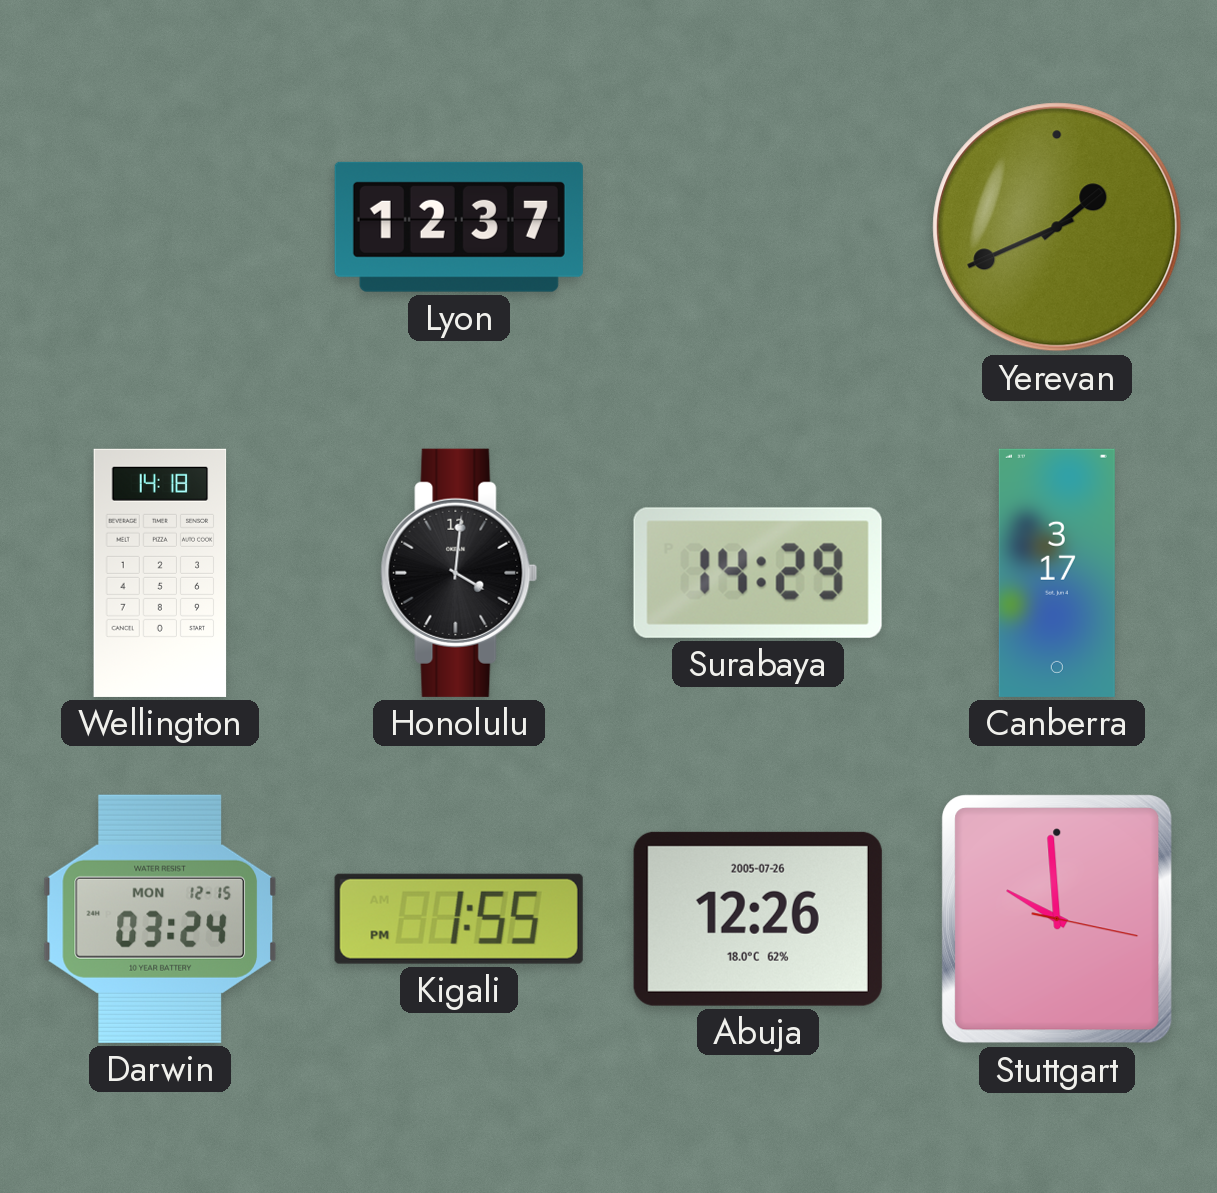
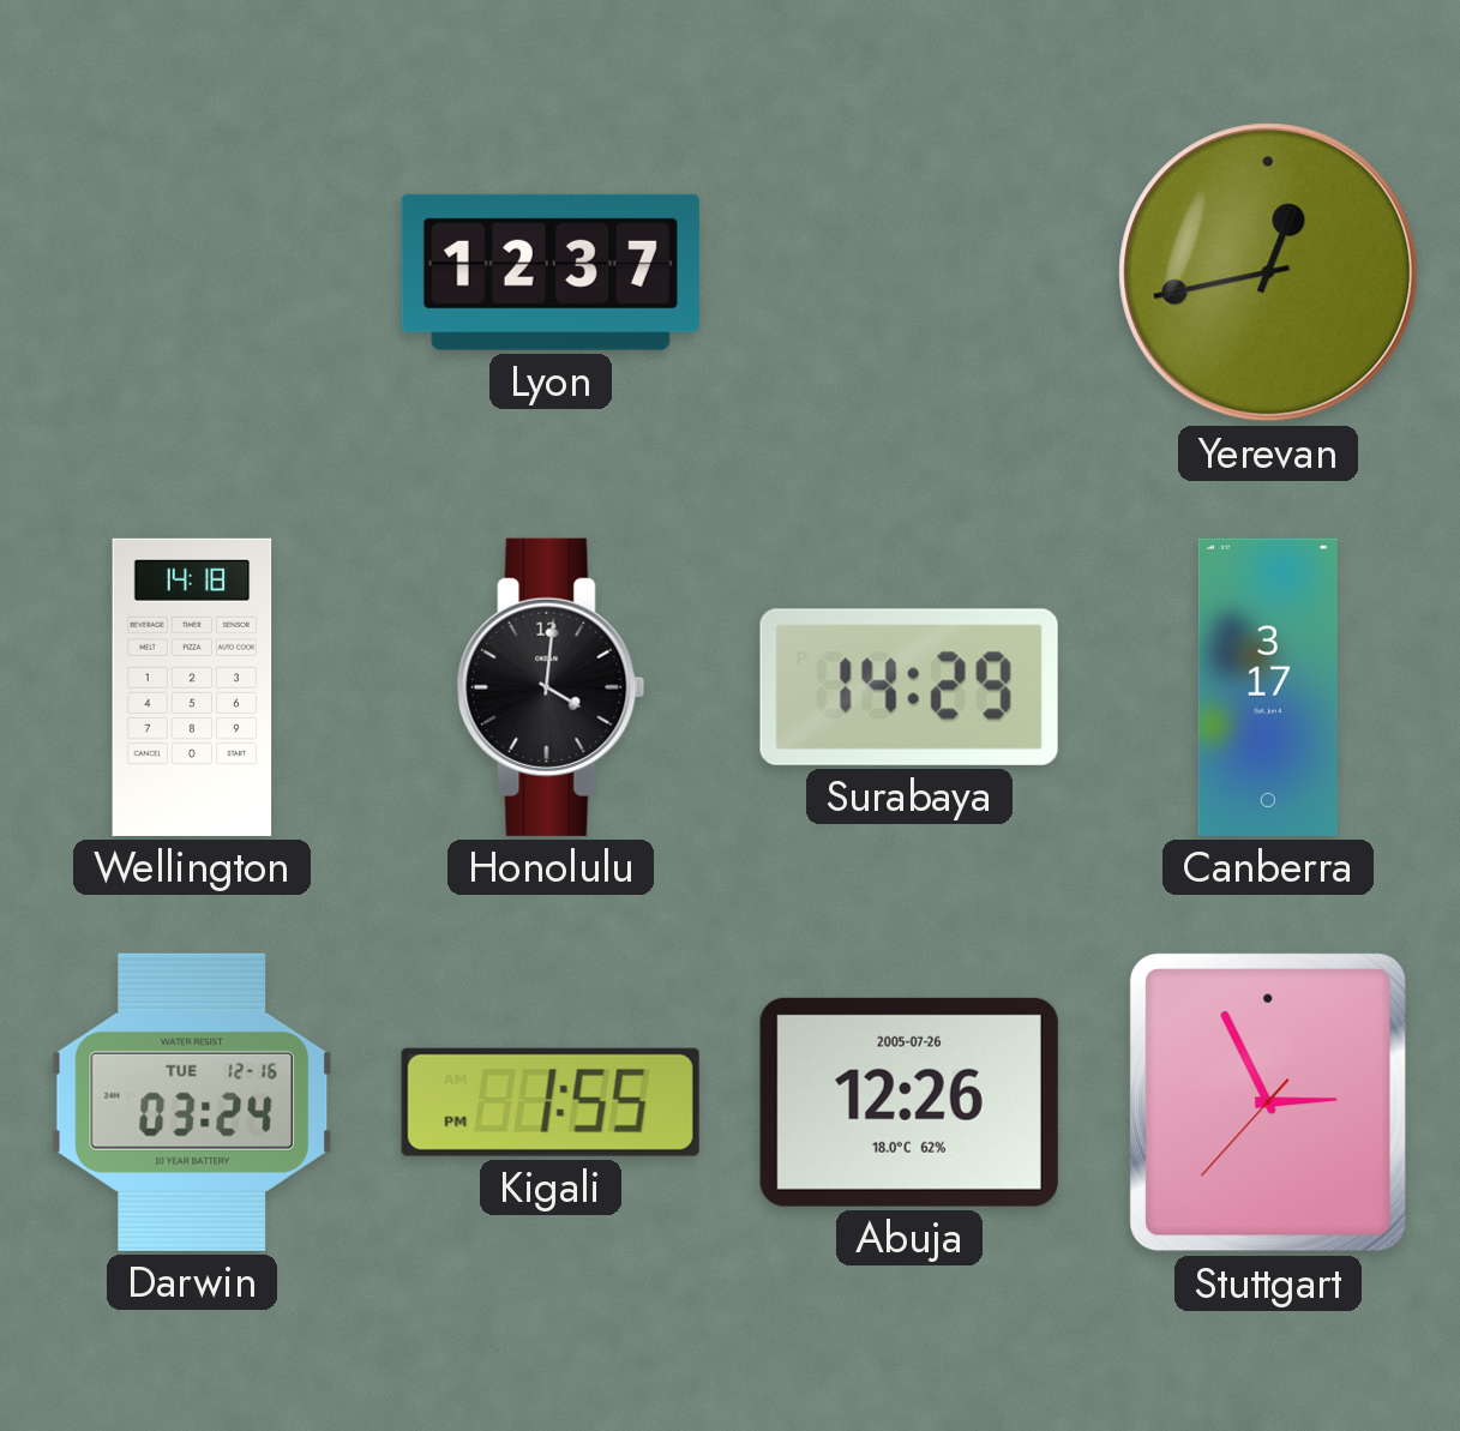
Yerevan: 1:41 -> 12:43 (1268, 272)
Darwin date: MON 12-15 -> TUE 12-16 (192, 1102)
Stuttgart: 9:59 -> 2:55 (1268, 1102)
